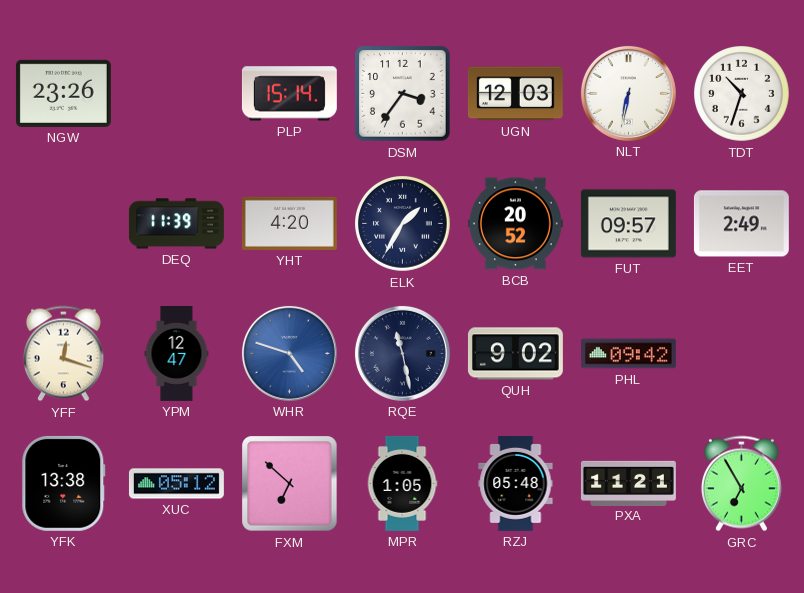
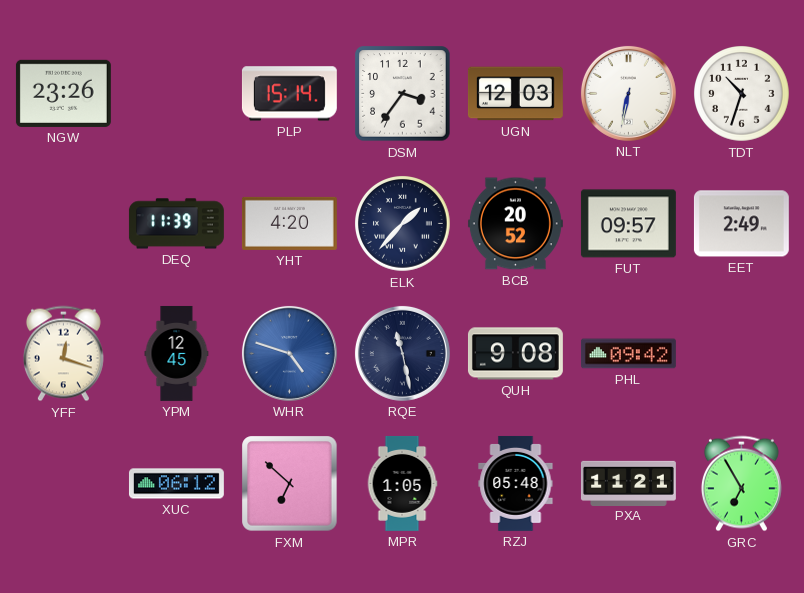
ELK: 1:35 -> 1:37 (403, 224)
YPM: 12:47 -> 12:45 (177, 353)
QUH: 9:02 -> 9:08 (515, 354)
YFK: 13:38 -> none (64, 483)
XUC: 05:12 -> 06:12 (176, 484)
